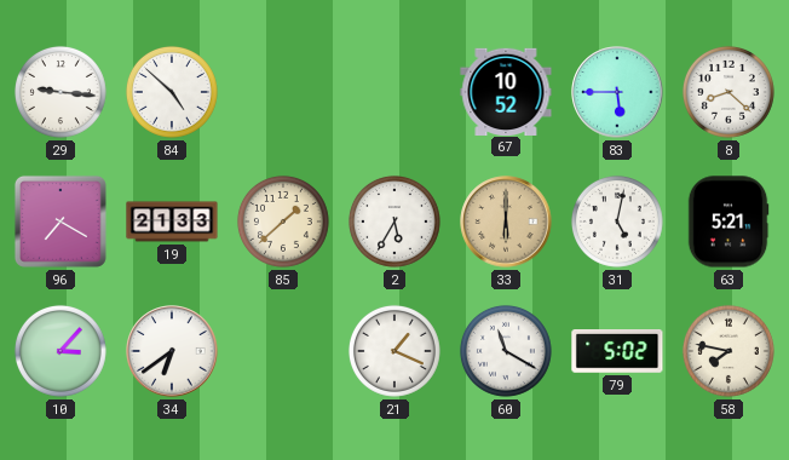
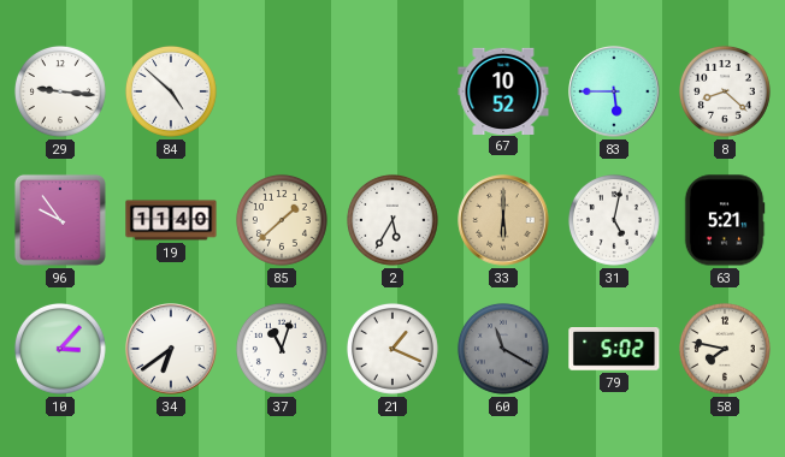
96: 7:20 -> 9:54 (60, 220)
19: 21:33 -> 11:40 (171, 220)
37: none -> 11:03 (282, 349)
60 dial: white -> grey (503, 349)
